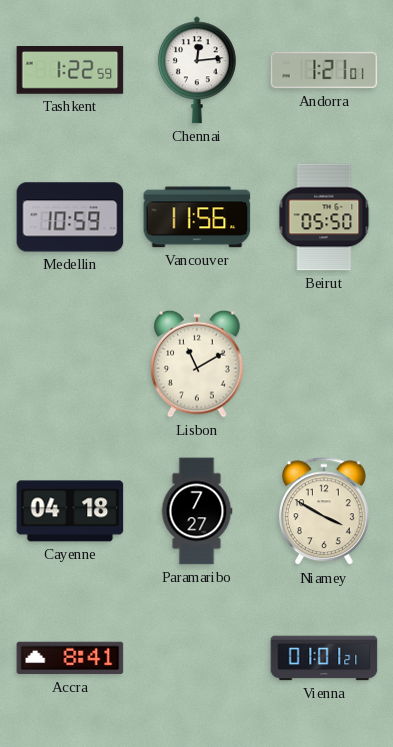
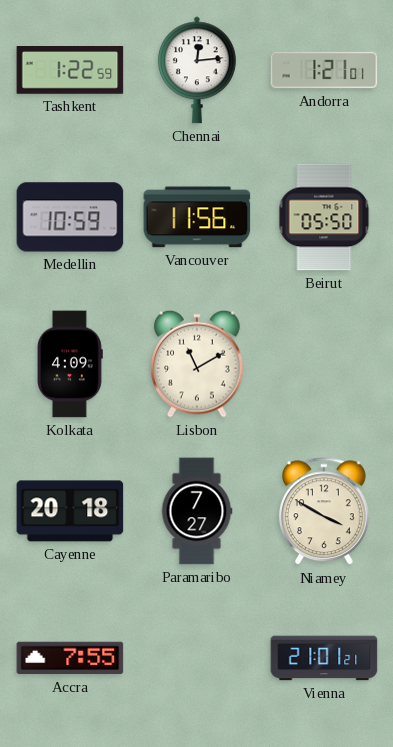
Kolkata: none -> 4:09 (70, 364)
Cayenne: 04:18 -> 20:18 (70, 511)
Accra: 8:41 -> 7:55 (70, 658)
Vienna: 01:01 -> 21:01 (324, 658)
